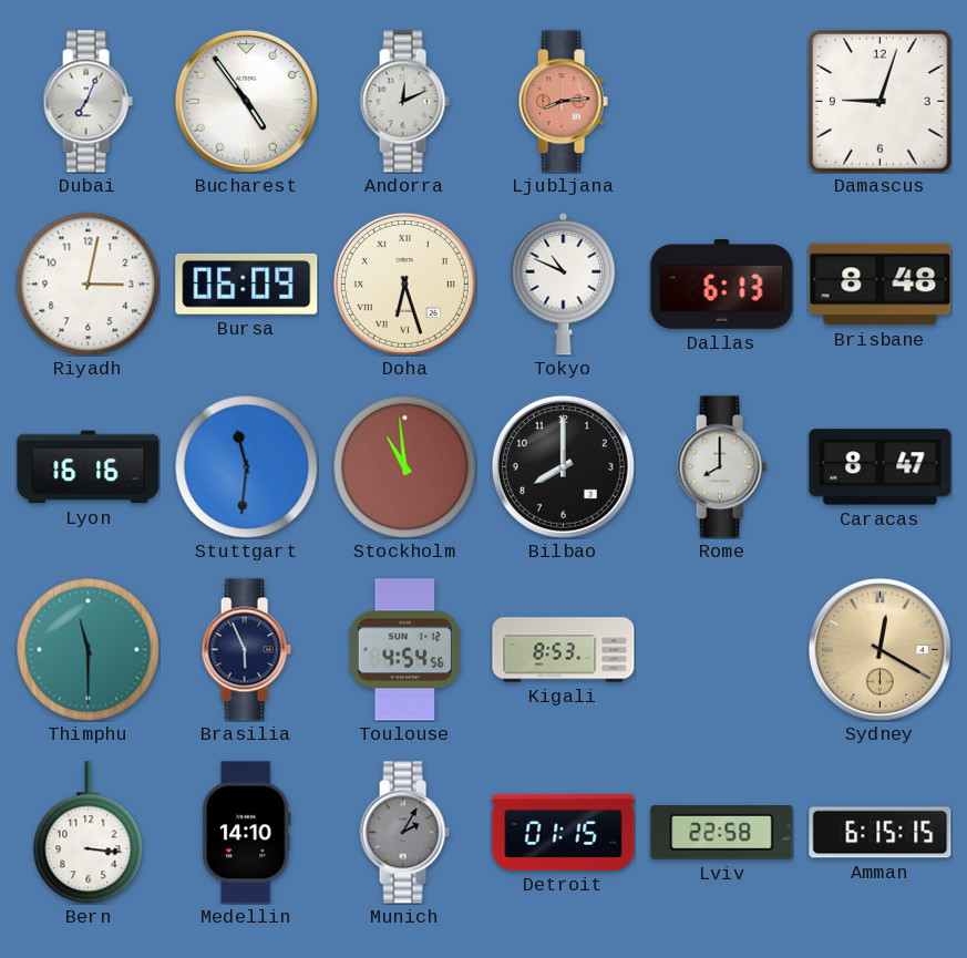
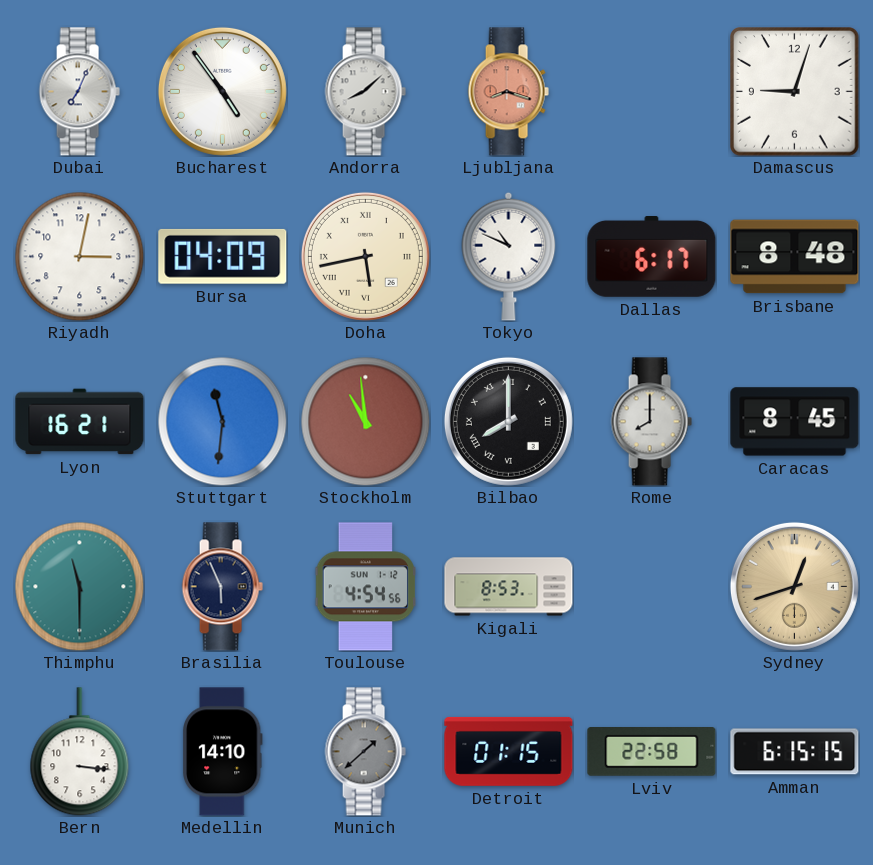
Andorra: 12:11 -> 8:08 (365, 92)
Ljubljana: 8:14 -> 8:18 (508, 92)
Bursa: 06:09 -> 04:09 (223, 256)
Doha: 6:27 -> 5:43 (365, 256)
Dallas: 6:13 -> 6:17 (652, 257)
Lyon: 16:16 -> 16:21 (80, 422)
Bilbao numerals: Arabic -> Roman (508, 421)
Caracas: 8:47 -> 8:45 (795, 422)
Sydney: 12:20 -> 12:42 (794, 586)
Munich: 2:05 -> 1:38 (365, 752)
